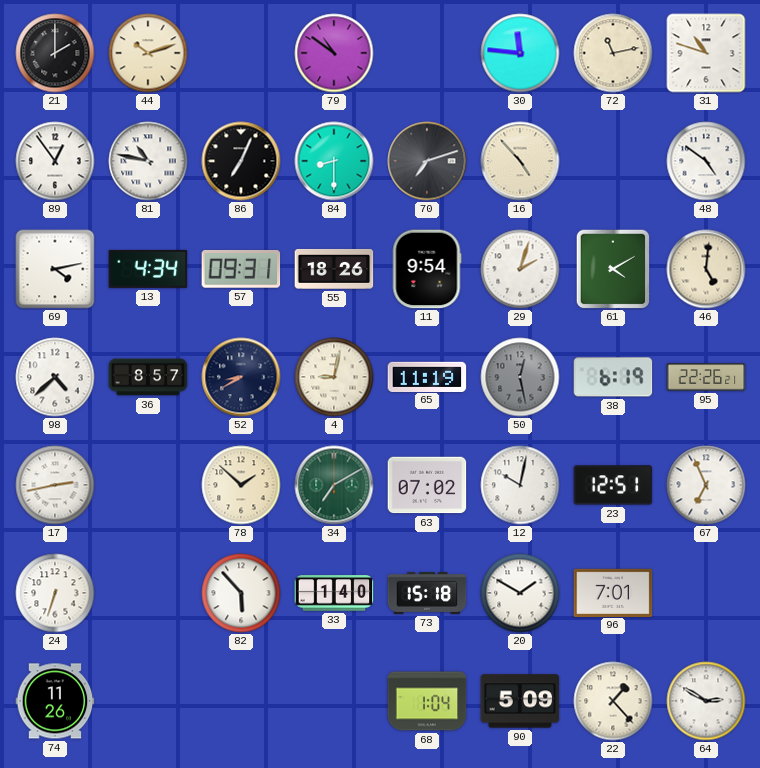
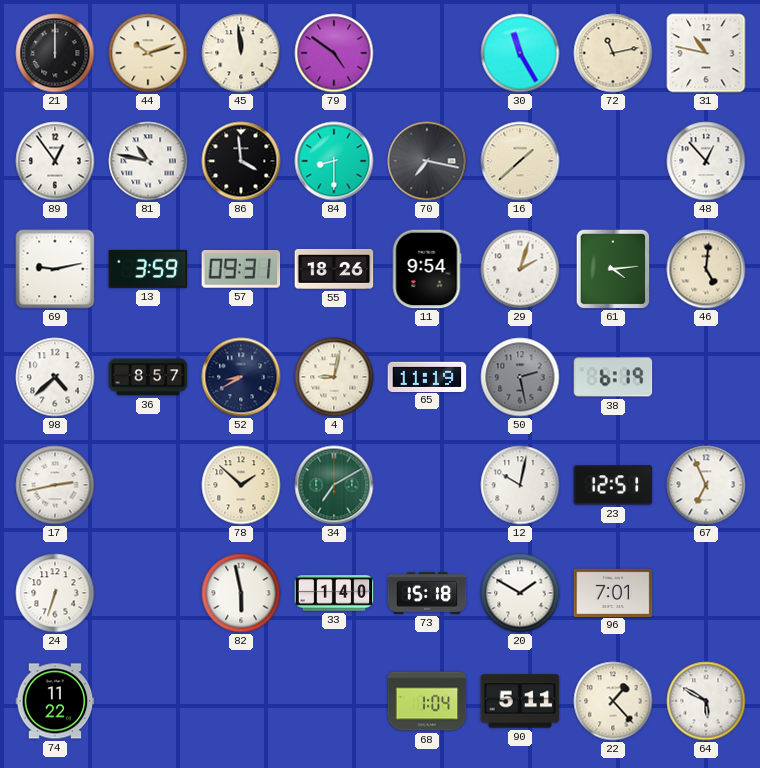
21: 2:00 -> 12:00 (55, 53)
45: none -> 11:59 (241, 53)
79: 10:51 -> 4:51 (334, 53)
30: 11:46 -> 11:25 (520, 53)
31: 10:48 -> 10:47 (706, 53)
86: 7:04 -> 3:59 (241, 161)
70: 7:12 -> 7:17 (427, 161)
16: 4:53 -> 1:38 (520, 161)
48: 4:51 -> 12:53 (706, 161)
69: 4:13 -> 9:13 (55, 269)
13: 4:34 -> 3:59 (148, 269)
61: 4:10 -> 4:14 (613, 269)
50: 12:28 -> 2:28 (520, 377)
95: 22:26 -> none (706, 377)
63: 07:02 -> none (427, 485)
82: 5:53 -> 5:58 (241, 593)
74: 11:26 -> 11:22 (55, 701)
90: 5:09 -> 5:11 (520, 701)
64: 2:50 -> 5:50 (706, 701)
